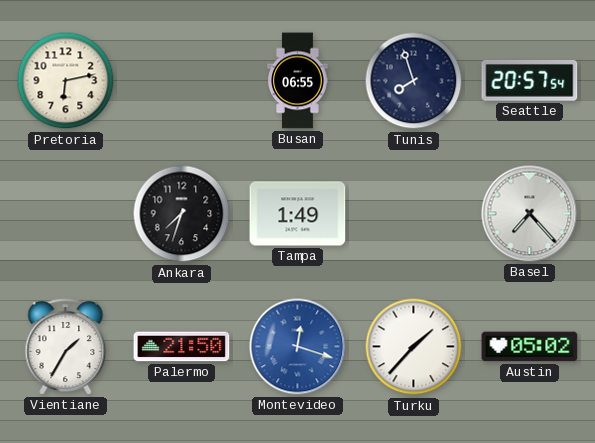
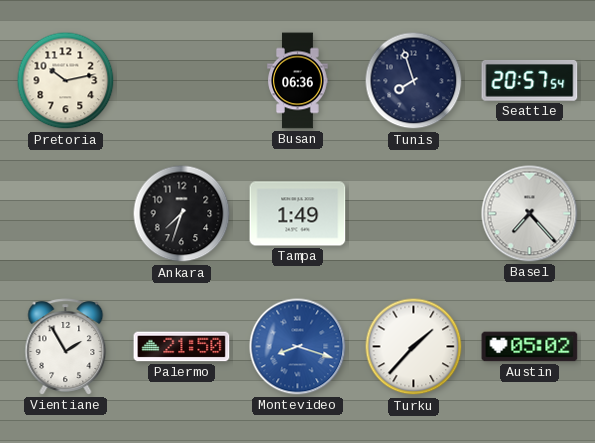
Pretoria: 6:13 -> 10:13 (66, 81)
Busan: 06:55 -> 06:36 (298, 81)
Vientiane: 1:35 -> 1:55 (66, 347)
Montevideo: 12:18 -> 8:18 (298, 347)
